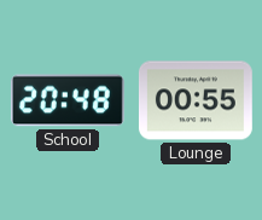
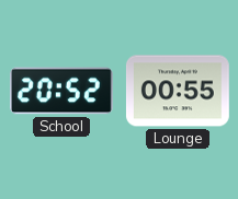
School: 20:48 -> 20:52 (61, 91)
